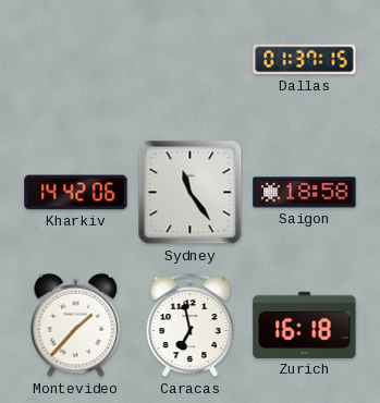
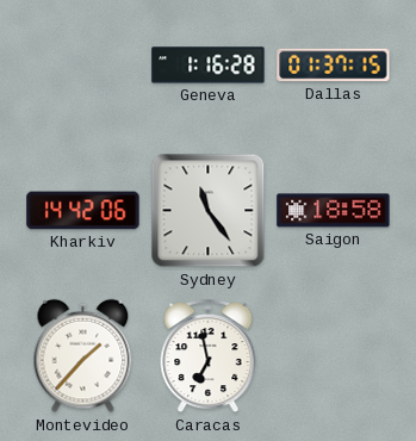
Geneva: none -> 1:16 (209, 66)
Zurich: 16:18 -> none (305, 325)
